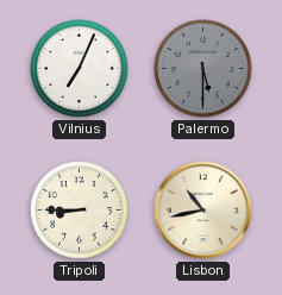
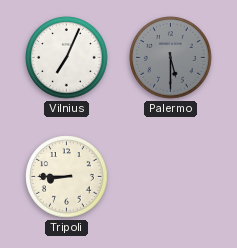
Lisbon: 10:43 -> none (203, 211)
